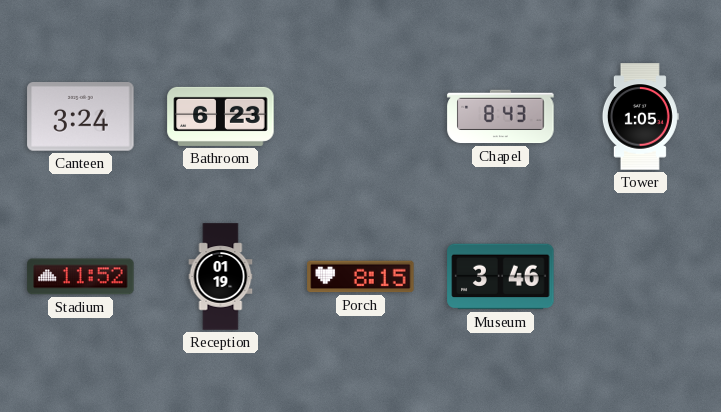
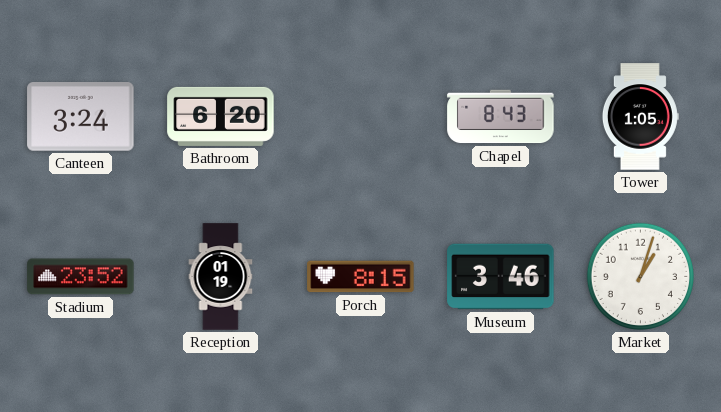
Bathroom: 6:23 -> 6:20 (221, 116)
Stadium: 11:52 -> 23:52 (81, 277)
Market: none -> 1:03 (640, 276)
